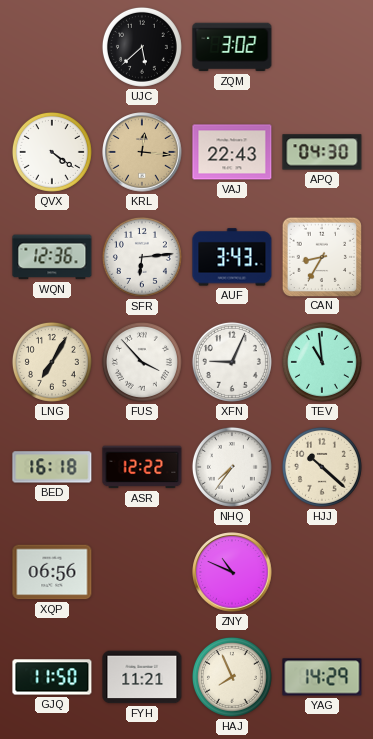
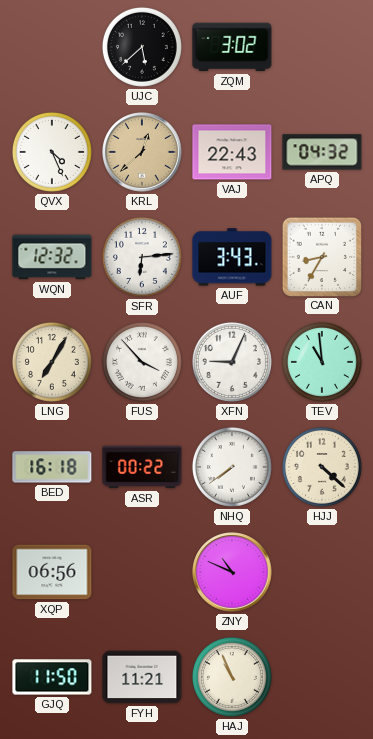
QVX: 4:21 -> 4:26 (52, 152)
KRL: 12:16 -> 12:38 (142, 152)
APQ: 04:30 -> 04:32 (322, 152)
WQN: 12:36 -> 12:32 (52, 257)
ASR: 12:22 -> 00:22 (142, 467)
NHQ: 7:36 -> 7:39 (232, 467)
HJJ: 10:22 -> 4:22 (322, 467)
HAJ: 7:56 -> 10:56 (232, 677)
YAG: 14:29 -> none (322, 677)
